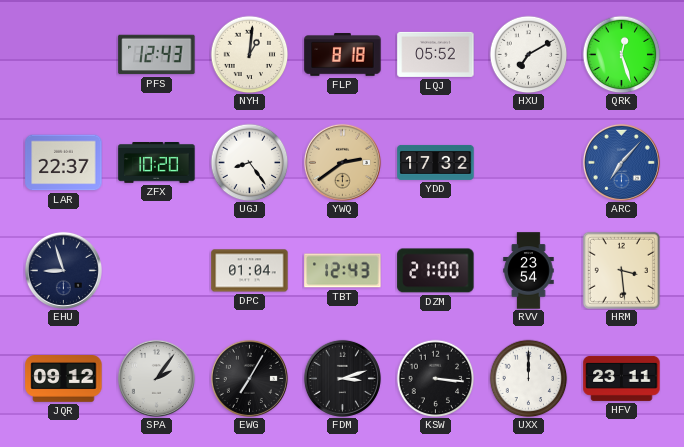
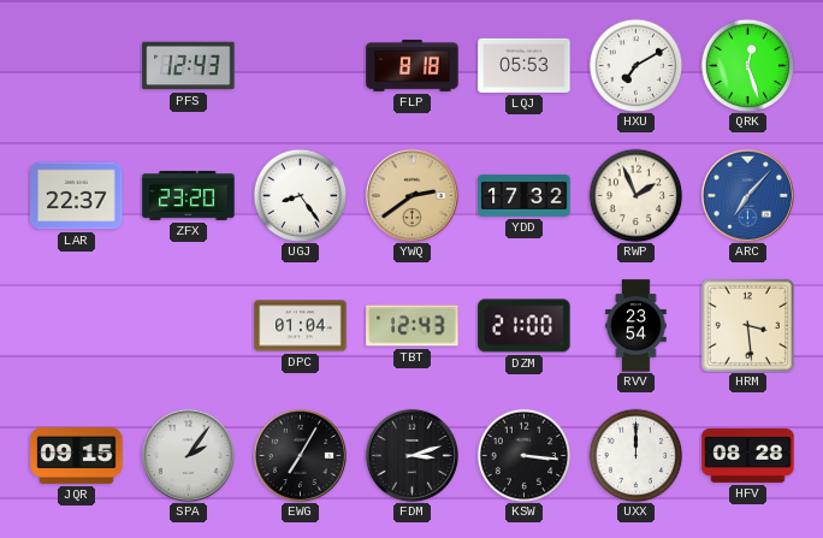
NYH: 1:01 -> none (249, 54)
LQJ: 05:52 -> 05:53 (525, 65)
ZFX: 10:20 -> 23:20 (189, 196)
RWP: none -> 1:56 (635, 195)
EHU: 8:57 -> none (63, 270)
JQR: 09:12 -> 09:15 (77, 456)
HFV: 23:11 -> 08:28 (748, 455)
